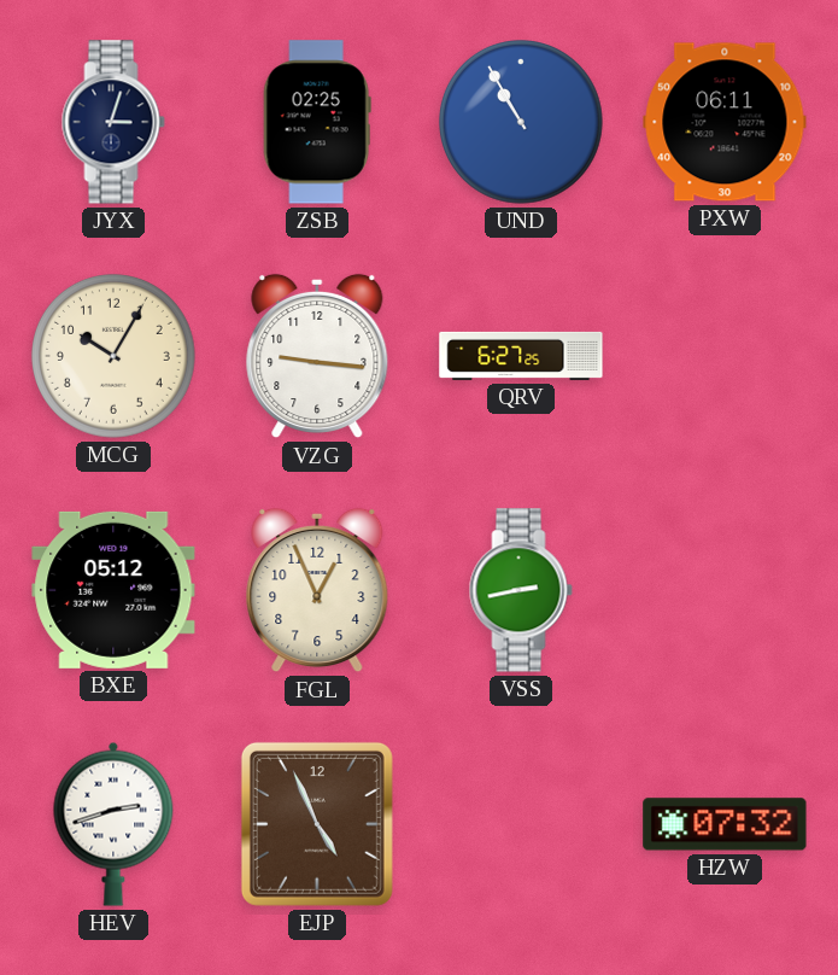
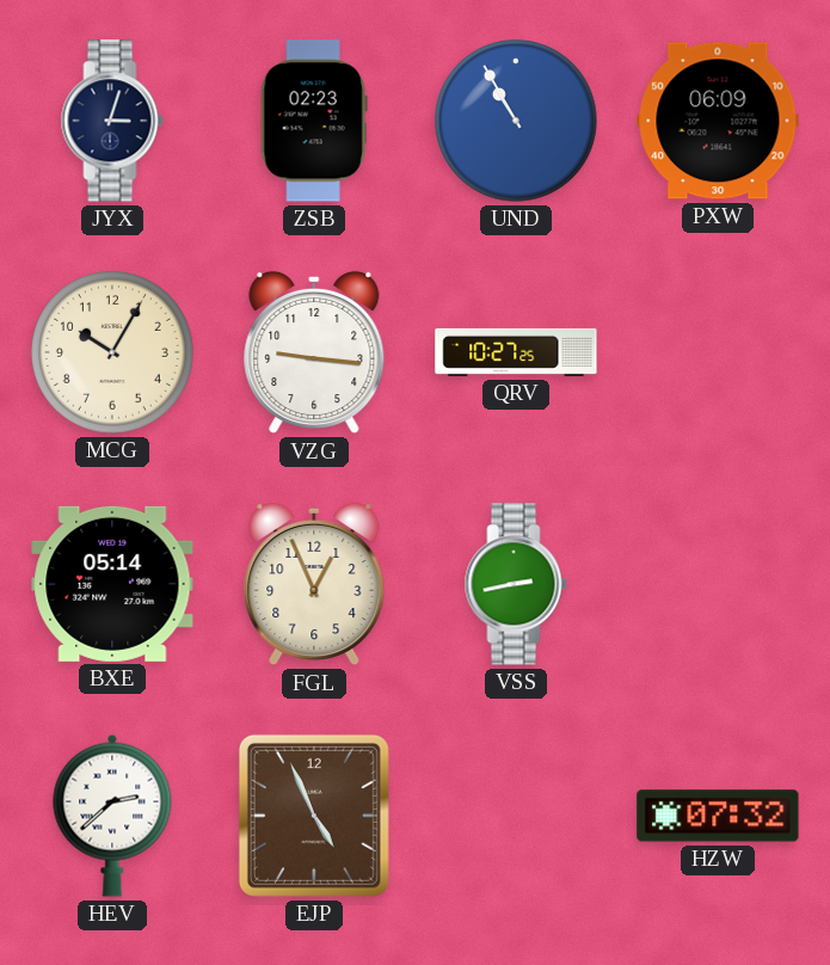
ZSB: 02:25 -> 02:23 (314, 121)
PXW: 06:11 -> 06:09 (718, 121)
QRV: 6:27 -> 10:27 (516, 352)
BXE: 05:12 -> 05:14 (112, 584)
HEV: 2:42 -> 2:38 (112, 816)
